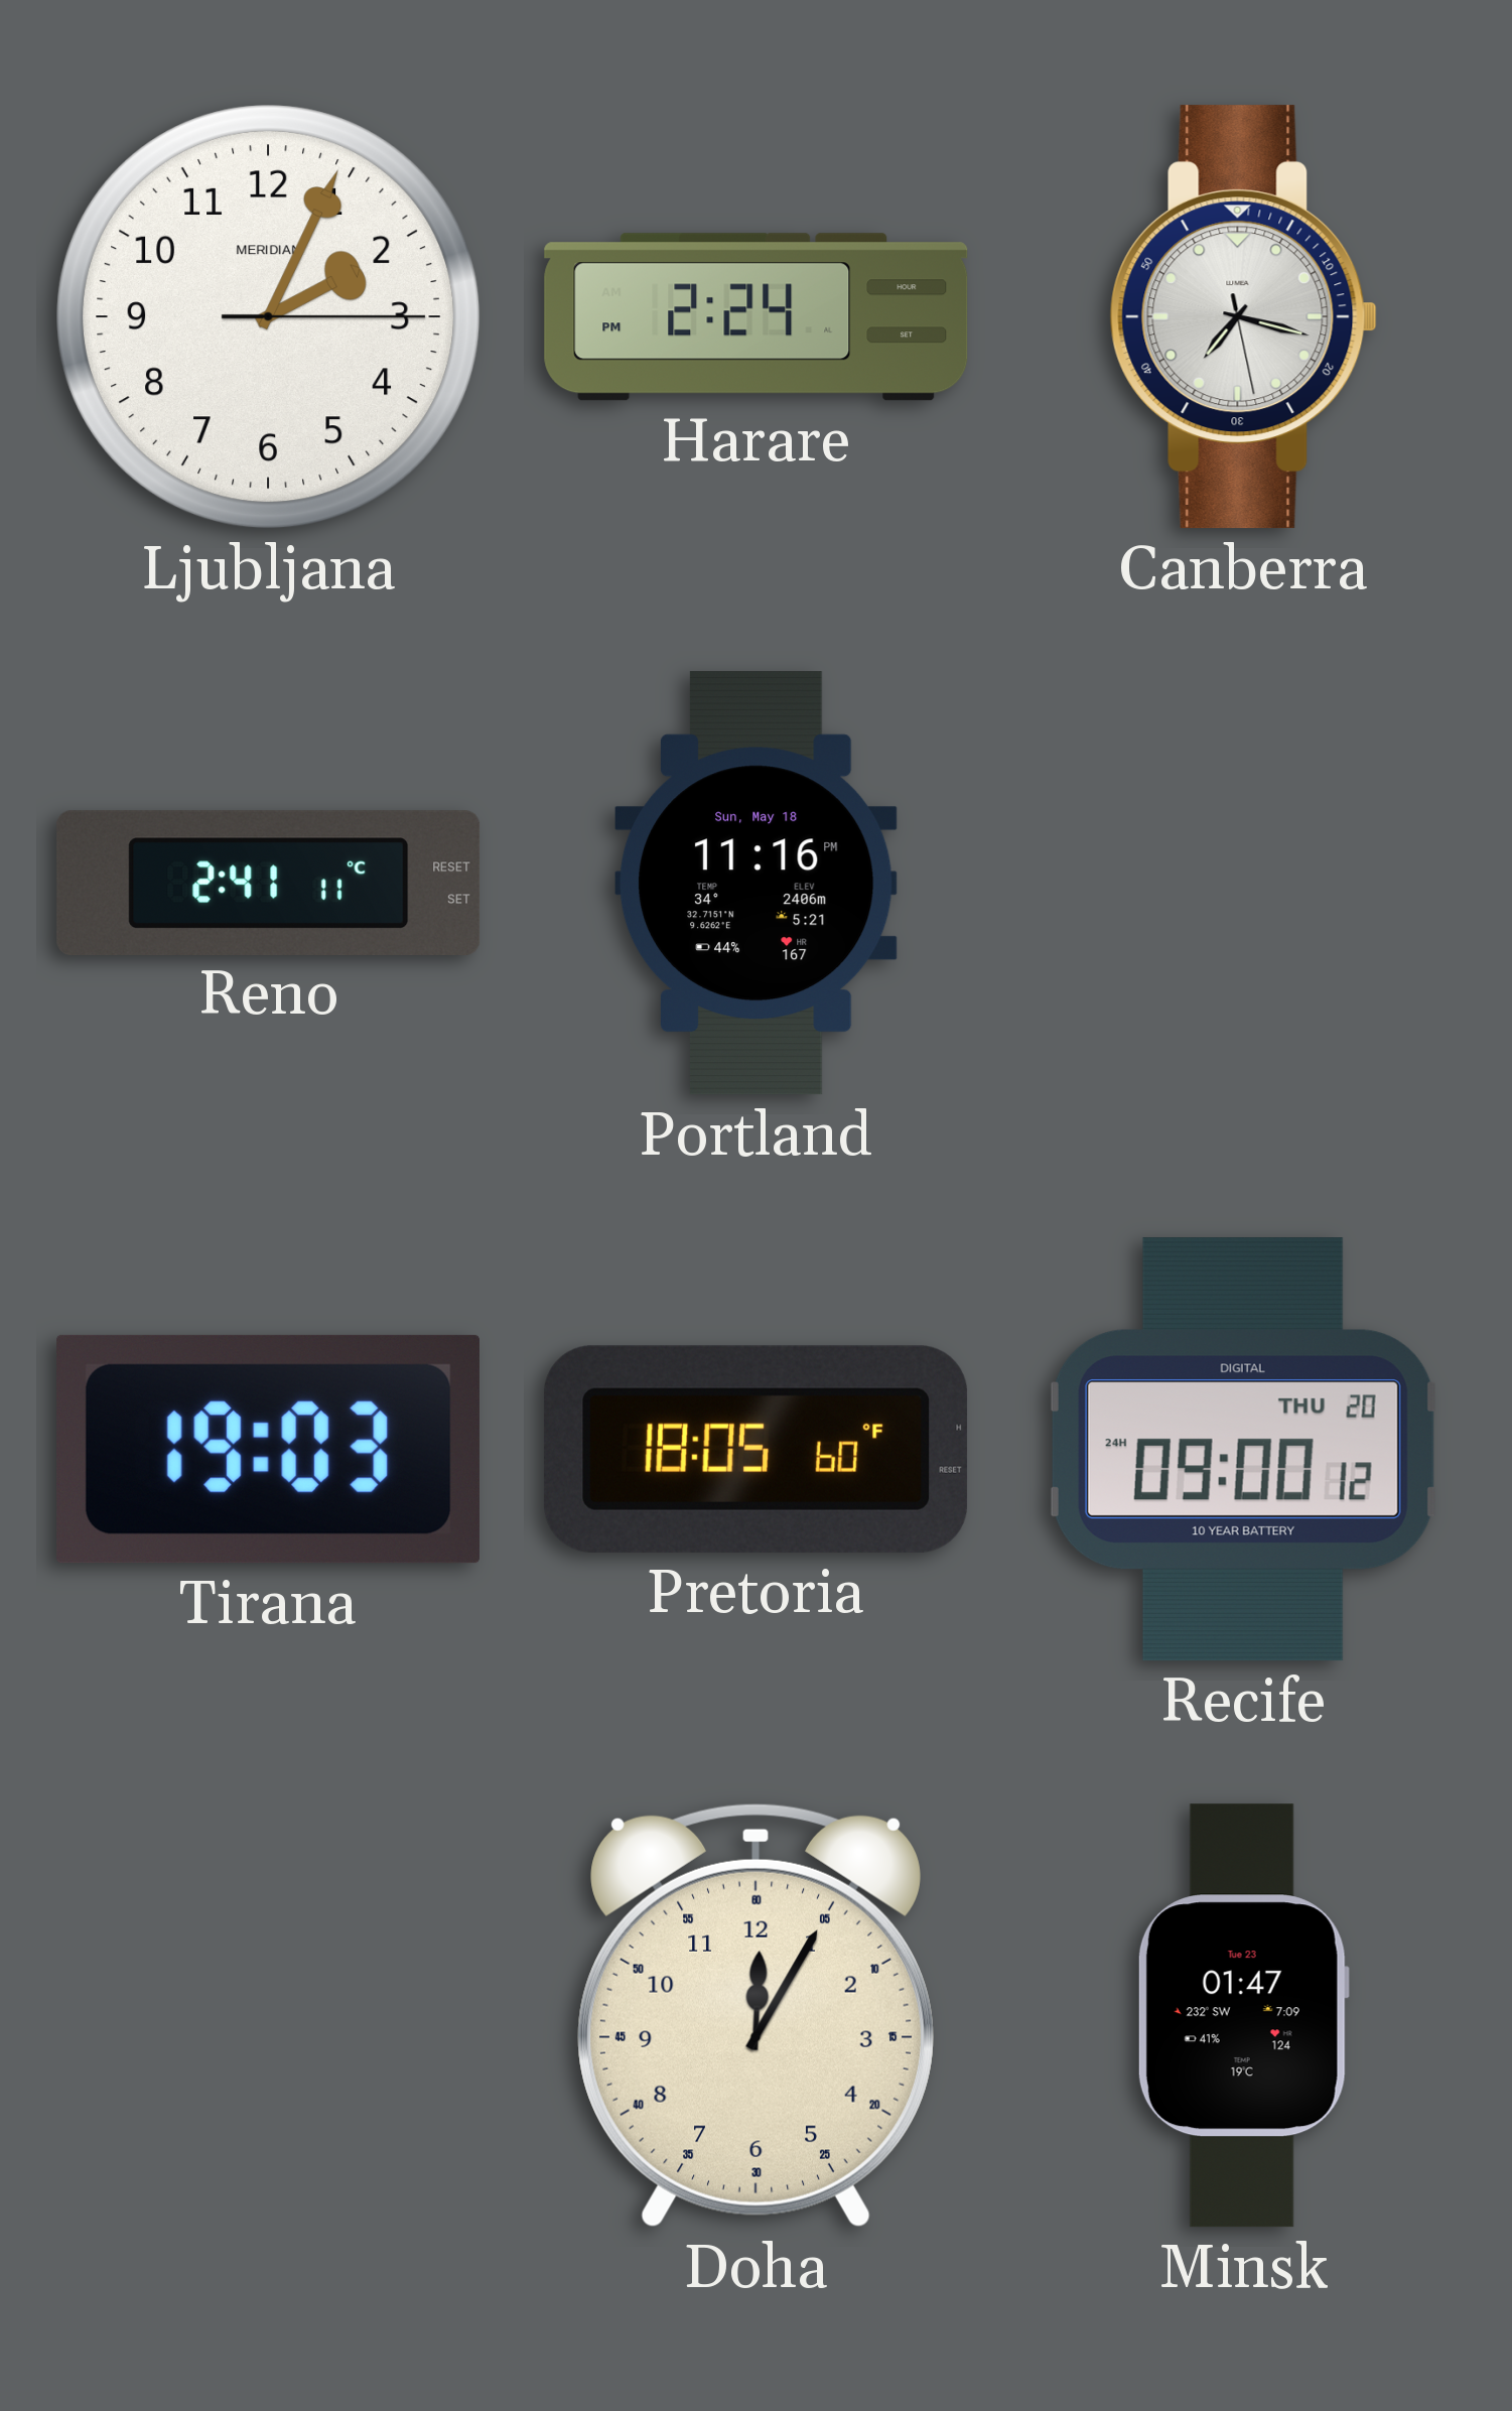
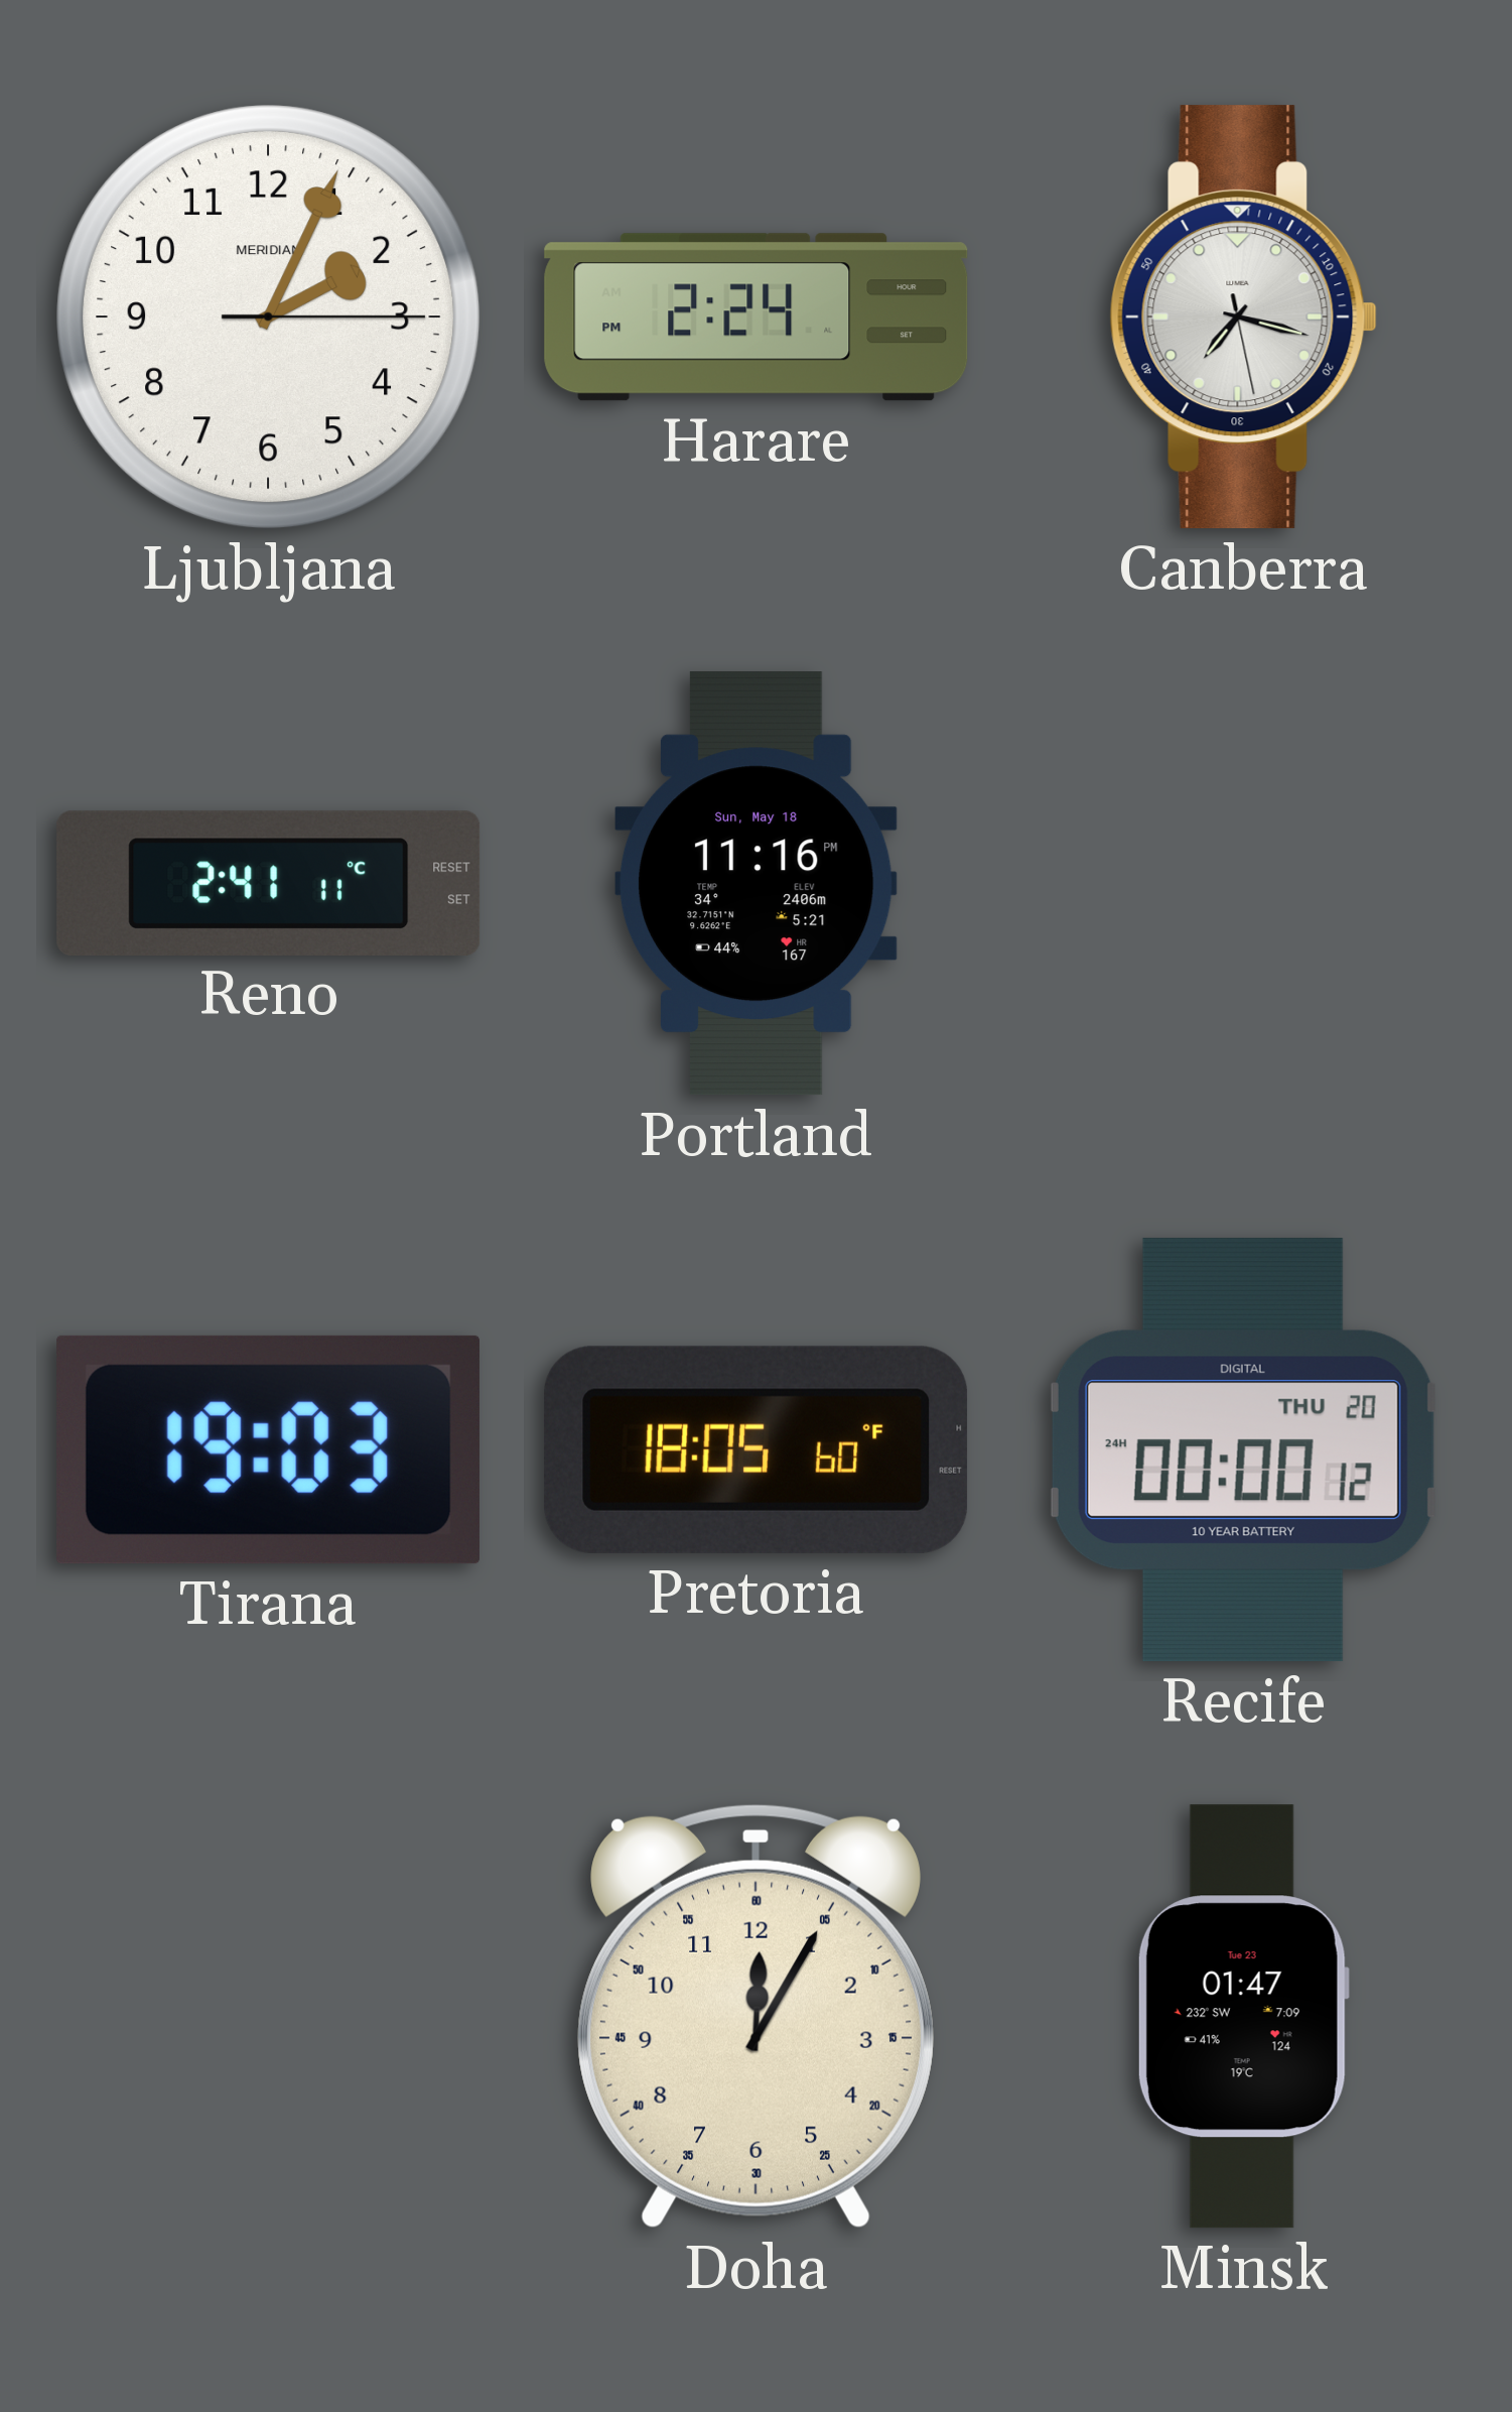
Recife: 09:00 -> 00:00 (1243, 1450)
